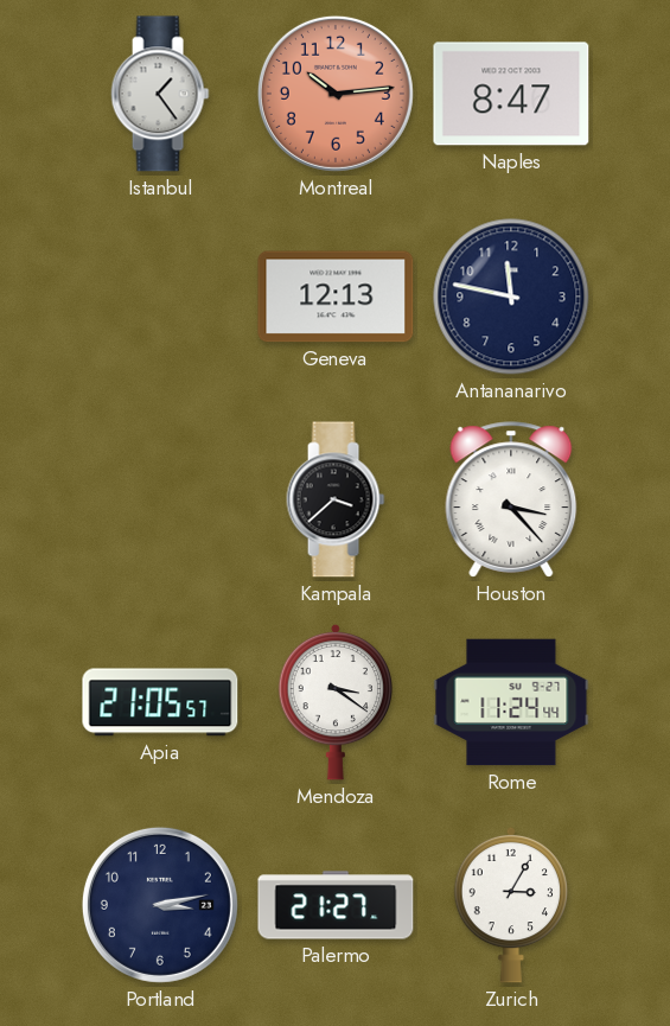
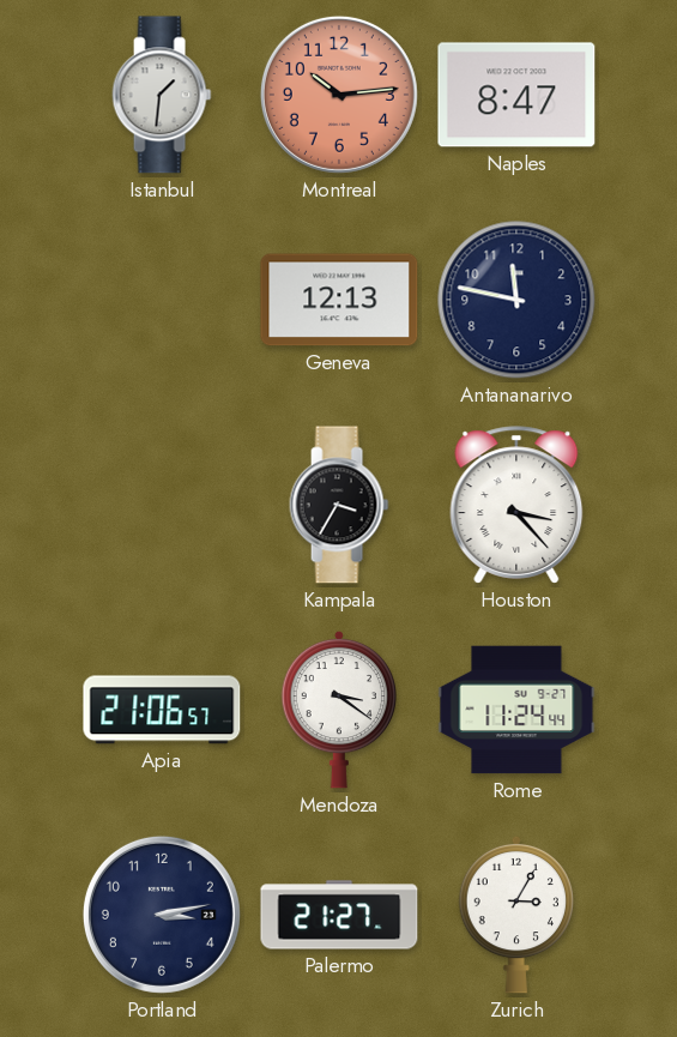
Istanbul: 1:24 -> 1:31 (162, 95)
Kampala: 3:38 -> 3:35 (339, 505)
Apia: 21:05 -> 21:06 (162, 710)
